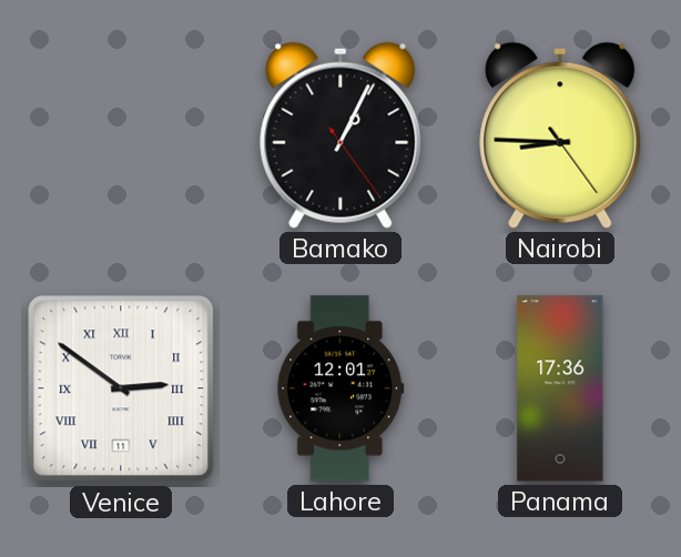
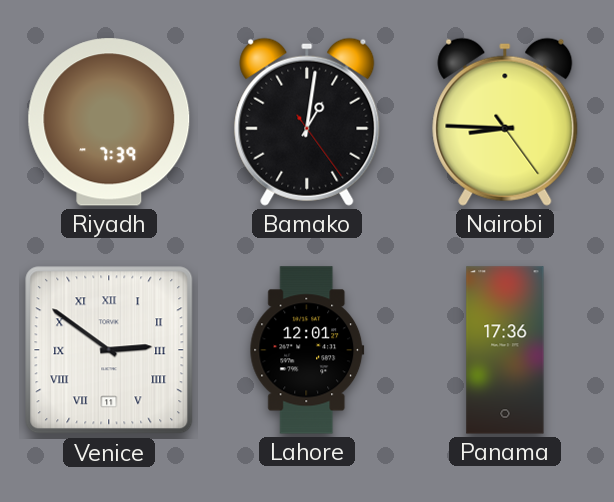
Riyadh: none -> 7:39 (109, 122)
Bamako: 1:04 -> 1:01 (307, 122)
